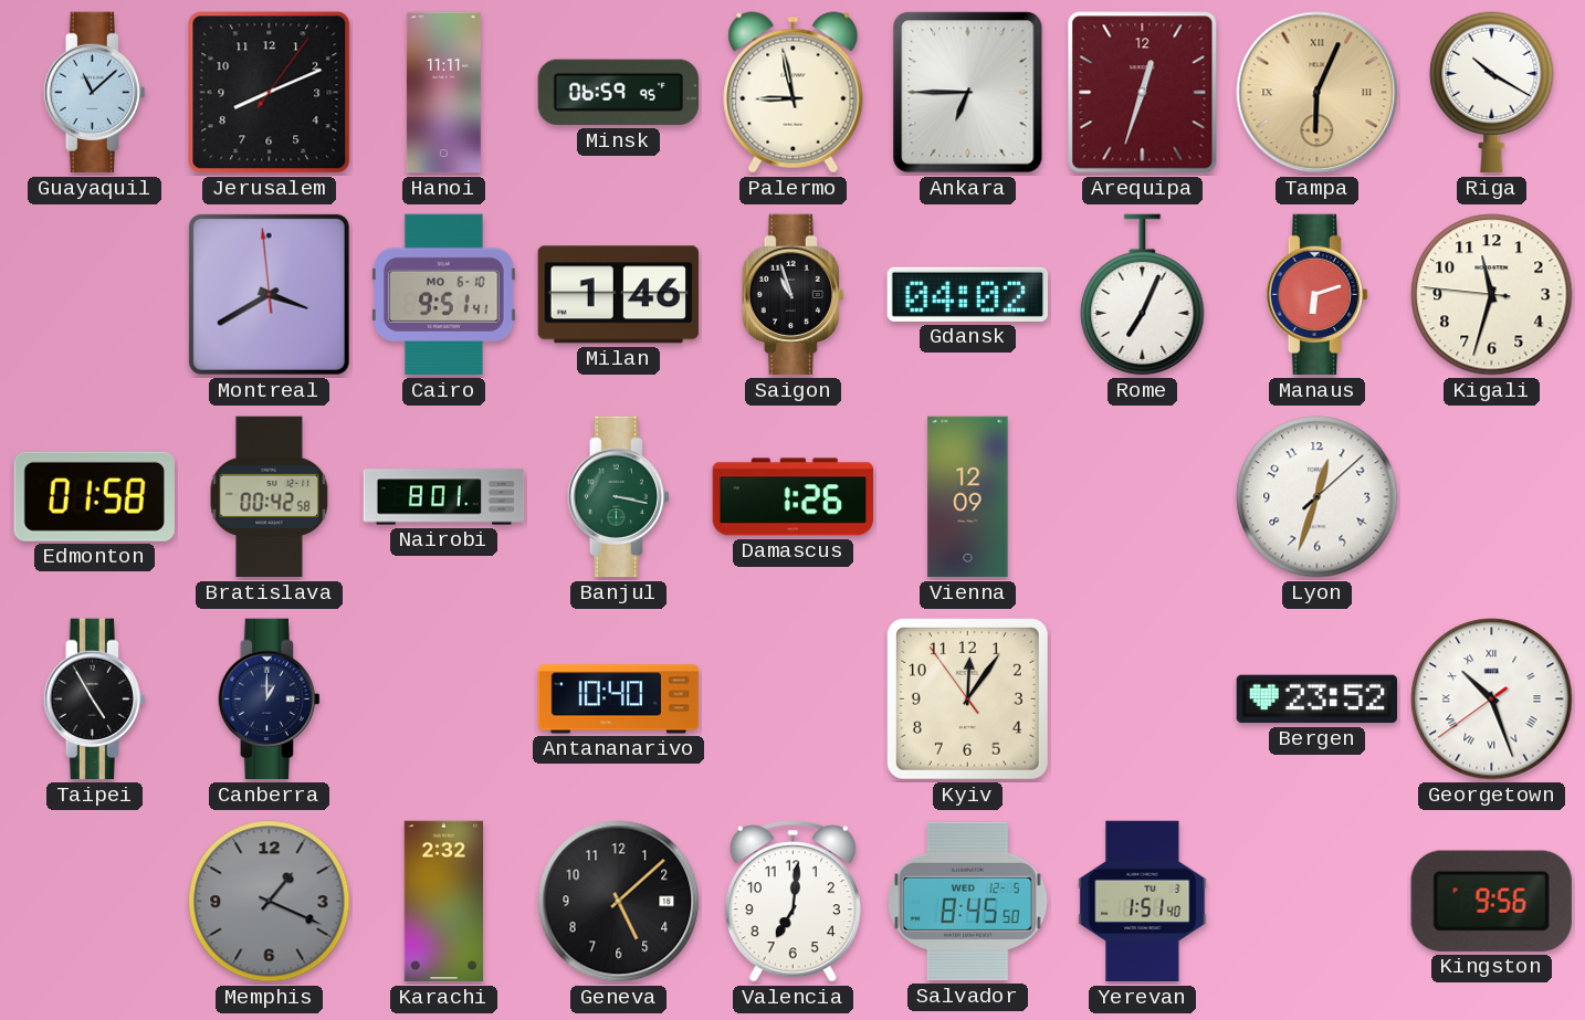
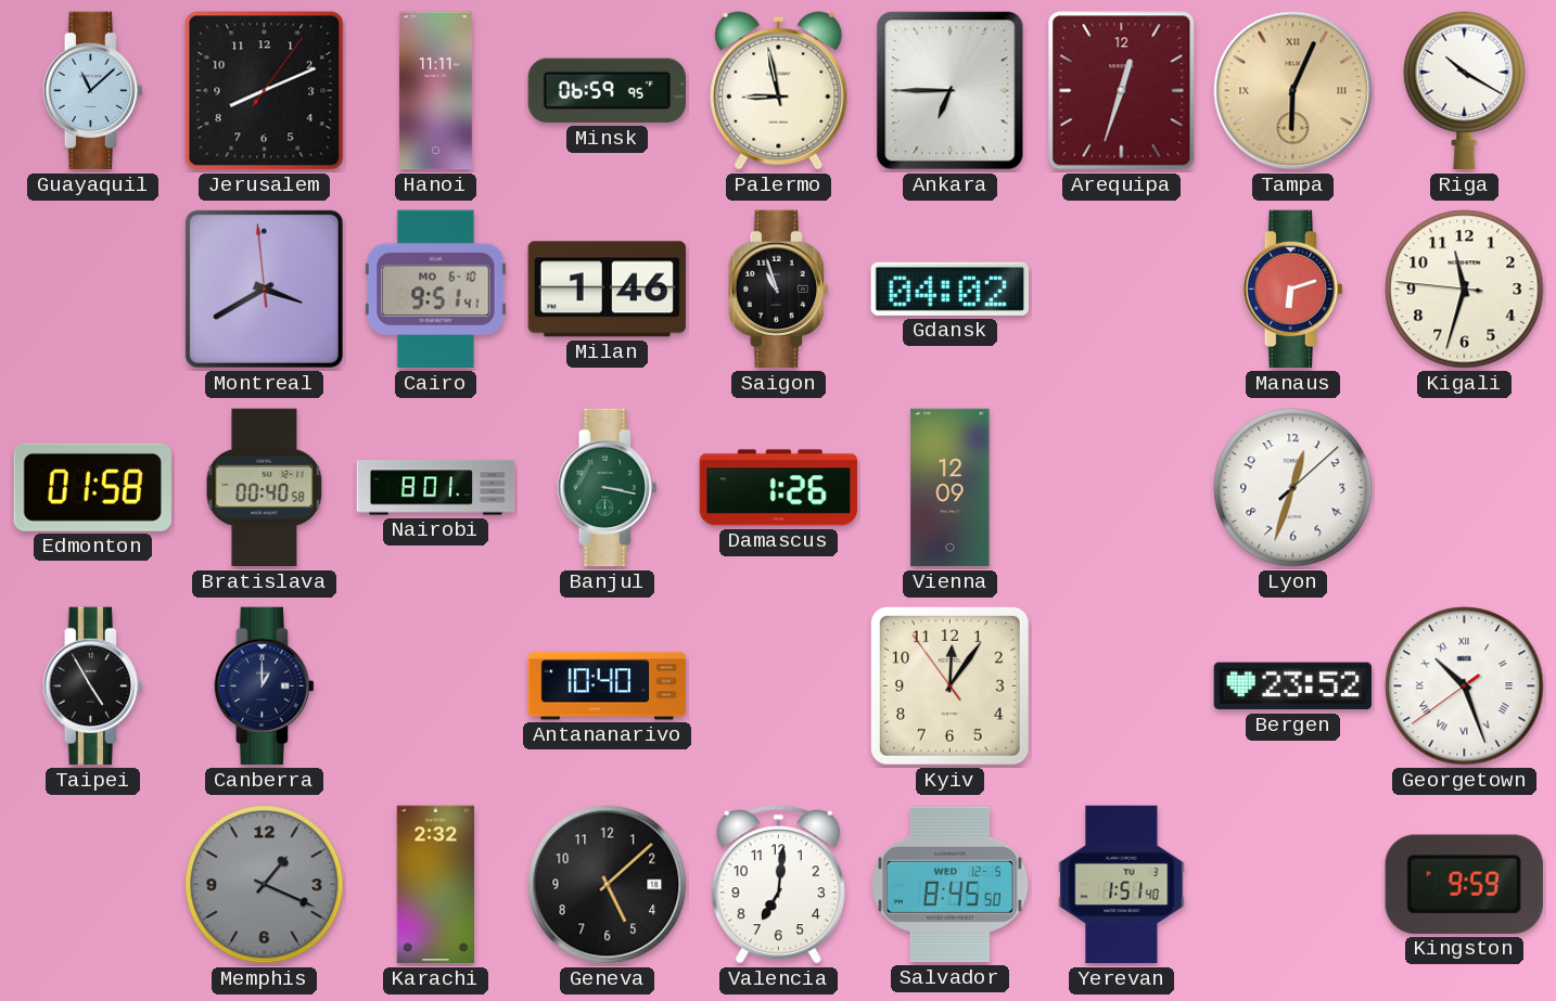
Rome: 7:04 -> none (1143, 295)
Bratislava: 00:42 -> 00:40 (265, 488)
Kingston: 9:56 -> 9:59 (1464, 884)
